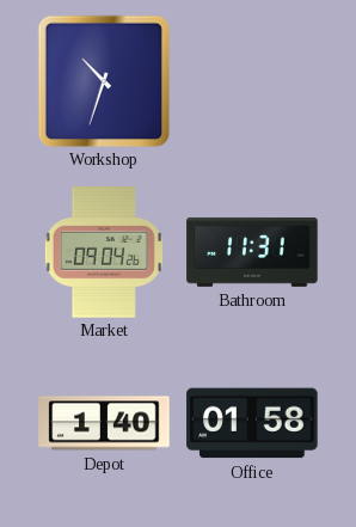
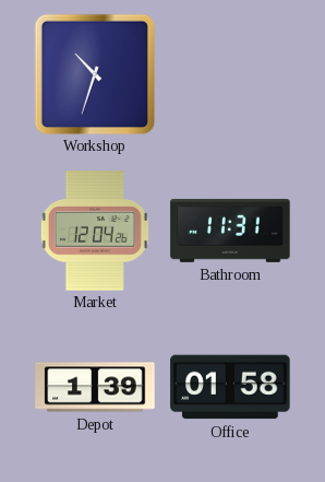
Market: 09:04 -> 12:04 (95, 231)
Depot: 1:40 -> 1:39 (95, 387)
